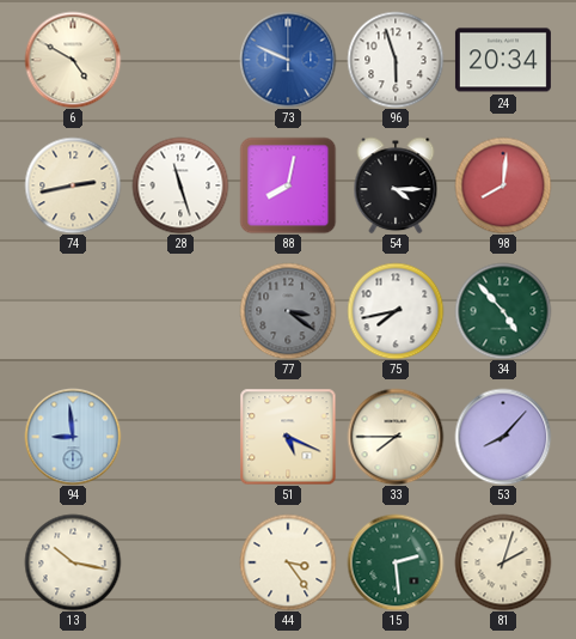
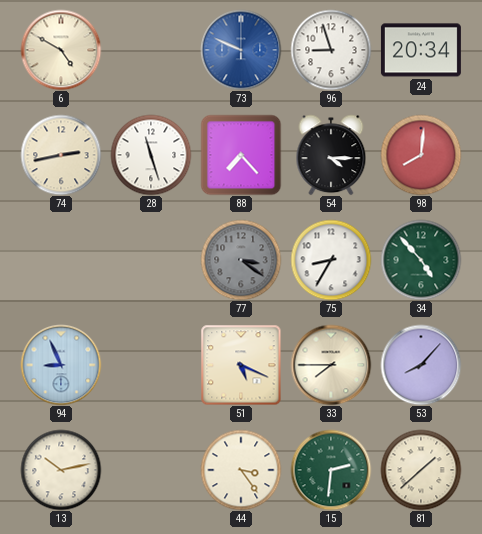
96: 5:57 -> 8:57 (331, 50)
88: 8:02 -> 7:23 (241, 155)
75: 7:43 -> 8:35 (331, 260)
94: 8:59 -> 8:56 (61, 365)
13: 10:17 -> 10:13 (61, 470)
15: 2:29 -> 2:31 (331, 470)
81: 2:03 -> 1:38 (421, 470)
